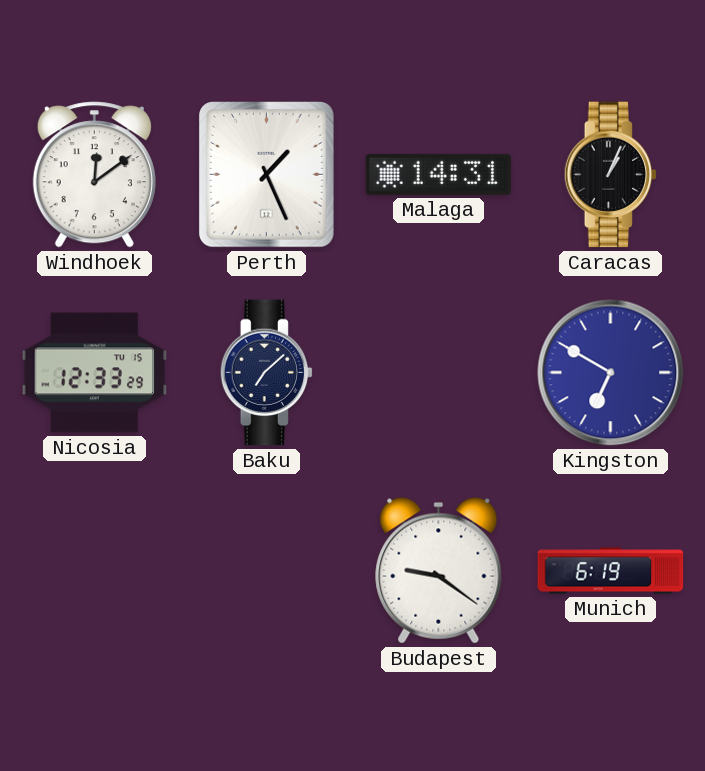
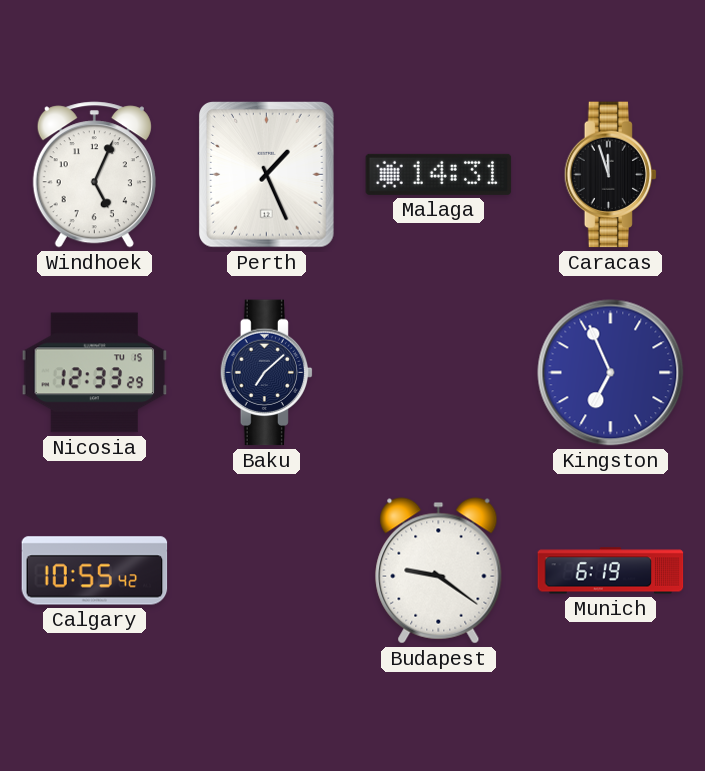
Windhoek: 12:09 -> 5:04 (94, 175)
Caracas: 1:04 -> 11:57 (611, 175)
Kingston: 6:50 -> 6:56 (611, 373)
Calgary: none -> 10:55 (95, 571)
